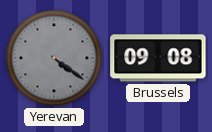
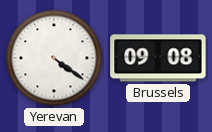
Yerevan dial: grey -> white (54, 58)
